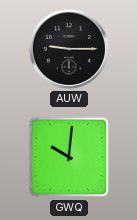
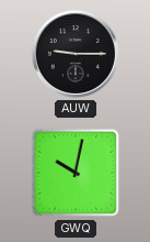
GWQ: 10:01 -> 10:02 (76, 173)
